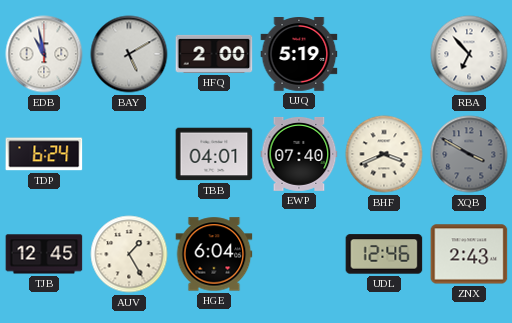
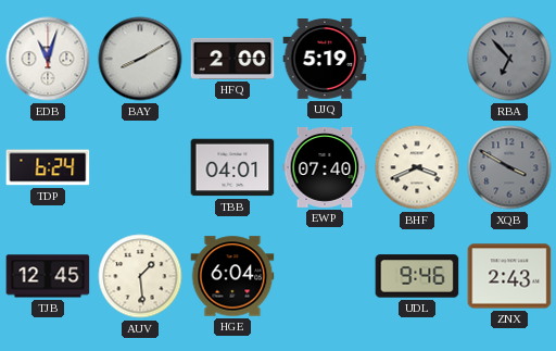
EDB: 10:58 -> 11:03 (48, 59)
BAY: 5:10 -> 8:10 (140, 59)
RBA dial: white -> grey (509, 59)
AUV: 1:25 -> 1:29 (140, 276)
UDL: 12:46 -> 9:46 (417, 276)
